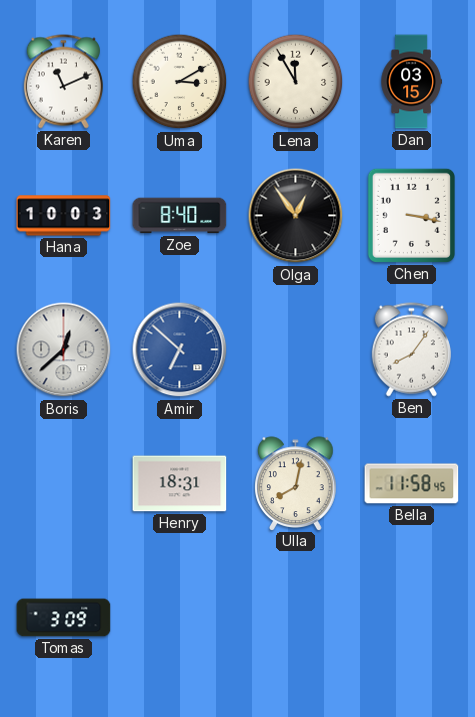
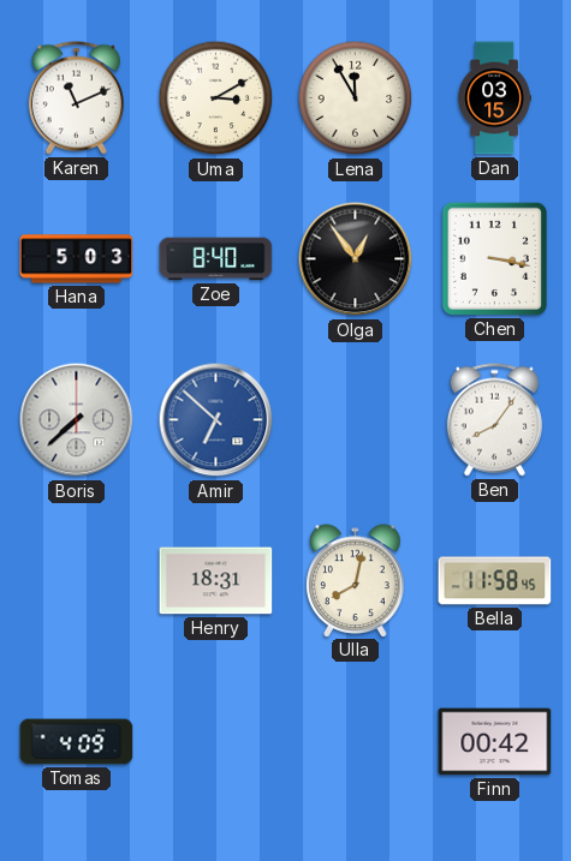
Hana: 10:03 -> 5:03 (77, 259)
Boris: 12:38 -> 7:38 (77, 420)
Tomas: 3:09 -> 4:09 (77, 742)
Finn: none -> 00:42 (495, 742)
